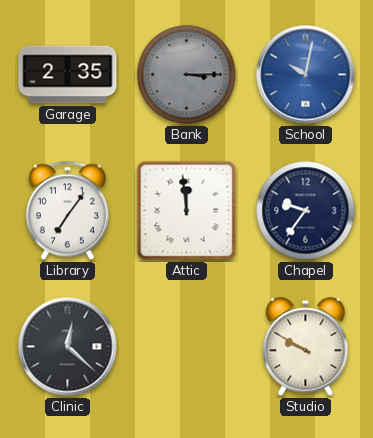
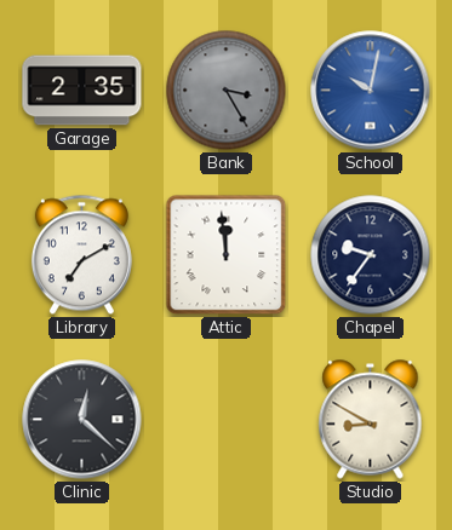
Bank: 3:15 -> 3:25 (227, 91)
Library: 7:06 -> 7:10 (81, 255)
Studio: 9:50 -> 8:50 (371, 420)
